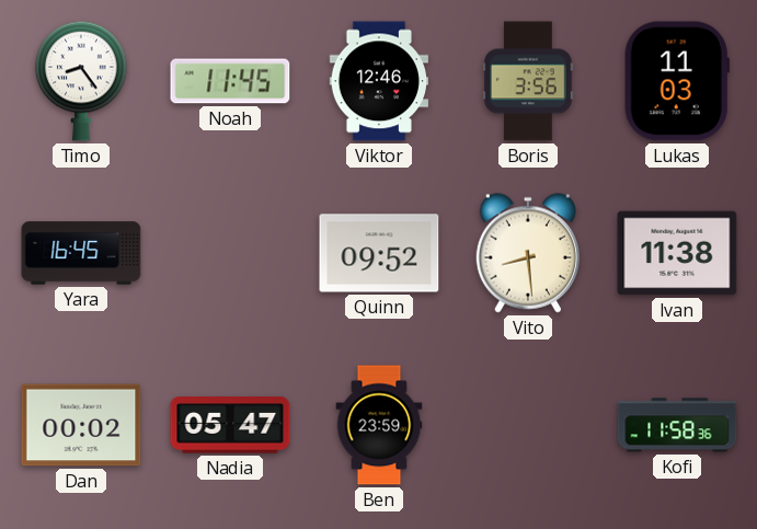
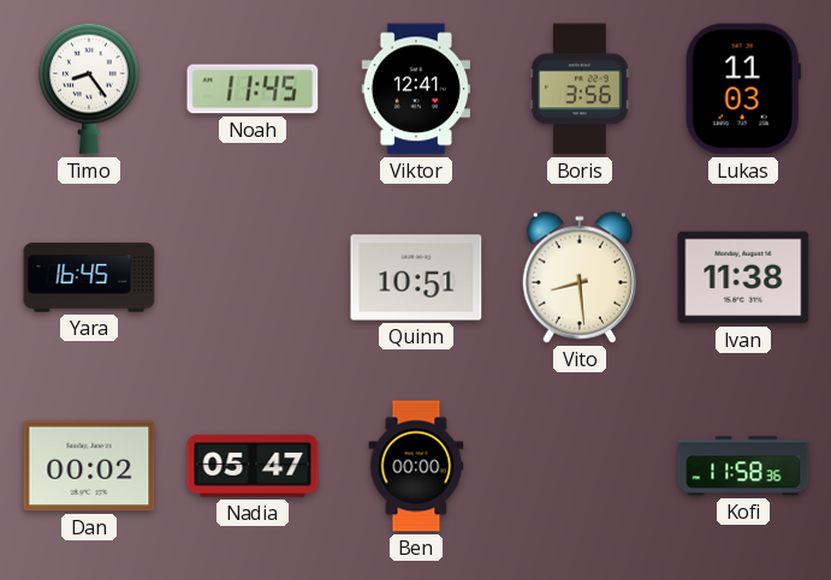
Viktor: 12:46 -> 12:41 (415, 89)
Quinn: 09:52 -> 10:51 (416, 277)
Ben: 23:59 -> 00:00 (416, 466)
